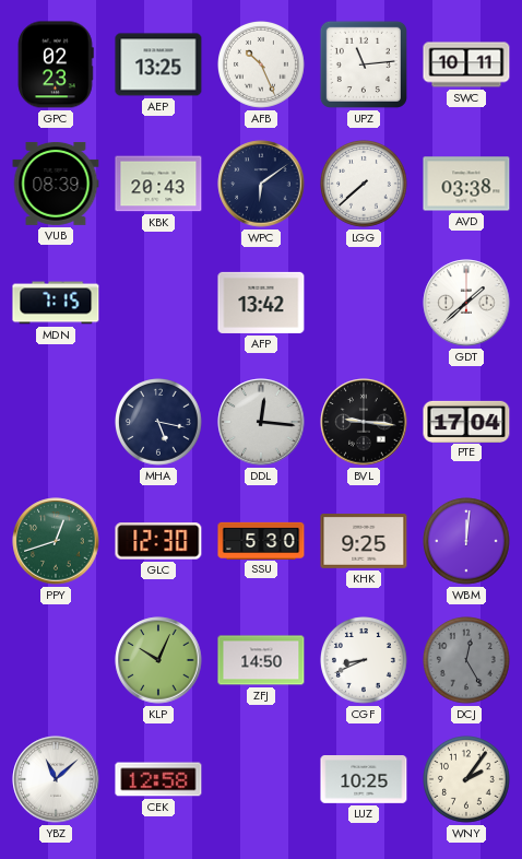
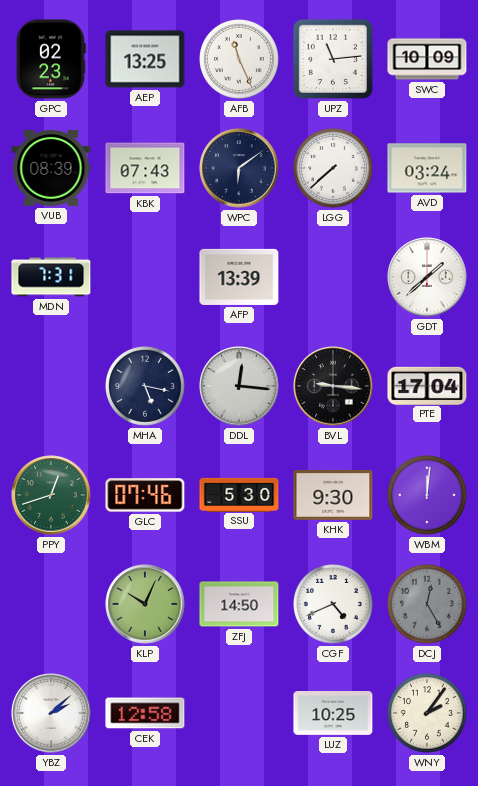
AFB: 10:26 -> 11:26 (240, 60)
SWC: 10:11 -> 10:09 (427, 59)
KBK: 20:43 -> 07:43 (145, 168)
AVD: 03:38 -> 03:24 (427, 168)
MDN: 7:15 -> 7:31 (51, 277)
AFP: 13:42 -> 13:39 (239, 277)
GLC: 12:30 -> 07:46 (145, 495)
KHK: 9:25 -> 9:30 (333, 496)
CGF: 8:41 -> 4:41 (334, 605)
YBZ: 11:08 -> 2:08 (51, 713)
